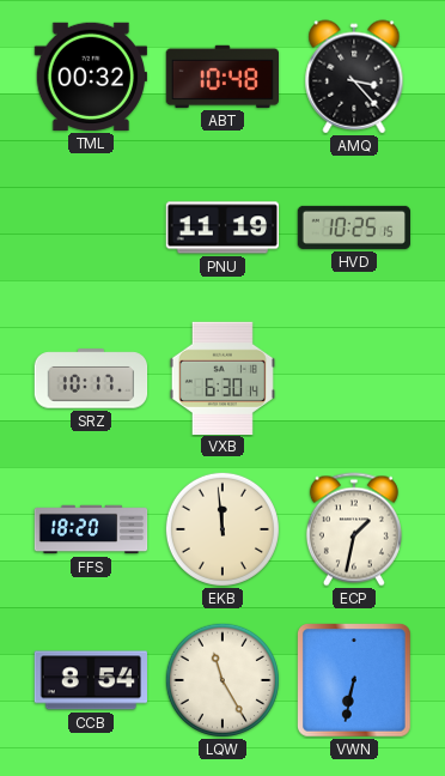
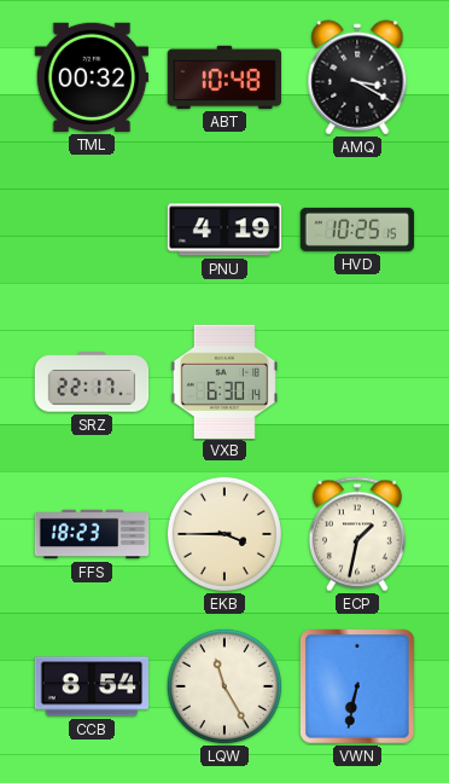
AMQ: 3:23 -> 3:20 (357, 77)
PNU: 11:19 -> 4:19 (223, 230)
SRZ: 10:17 -> 22:17 (92, 382)
FFS: 18:20 -> 18:23 (92, 534)
EKB: 11:59 -> 3:45 (224, 534)
